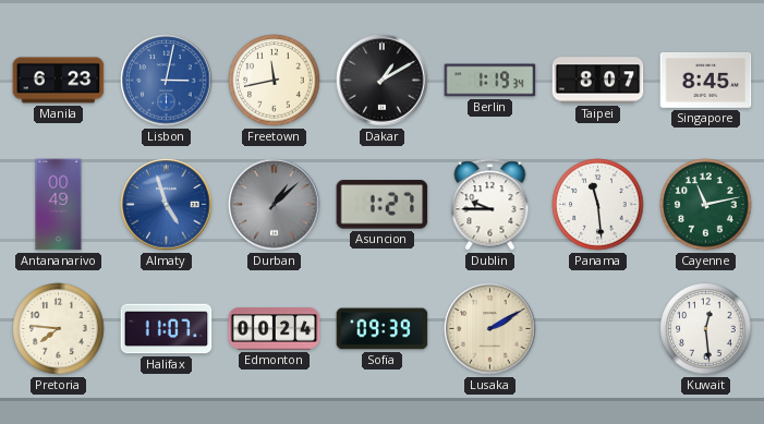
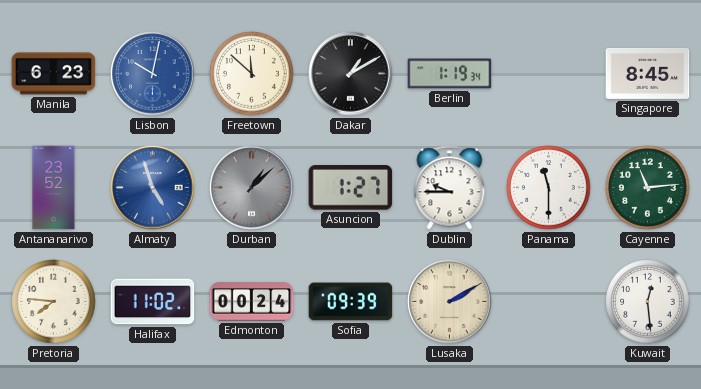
Lisbon: 3:02 -> 10:02 (153, 74)
Freetown: 11:43 -> 11:52 (252, 74)
Taipei: 8:07 -> none (598, 81)
Antananarivo: 00:49 -> 23:52 (54, 188)
Panama: 11:29 -> 11:30 (549, 188)
Cayenne: 11:13 -> 11:14 (648, 188)
Halifax: 11:07 -> 11:02 (153, 302)
